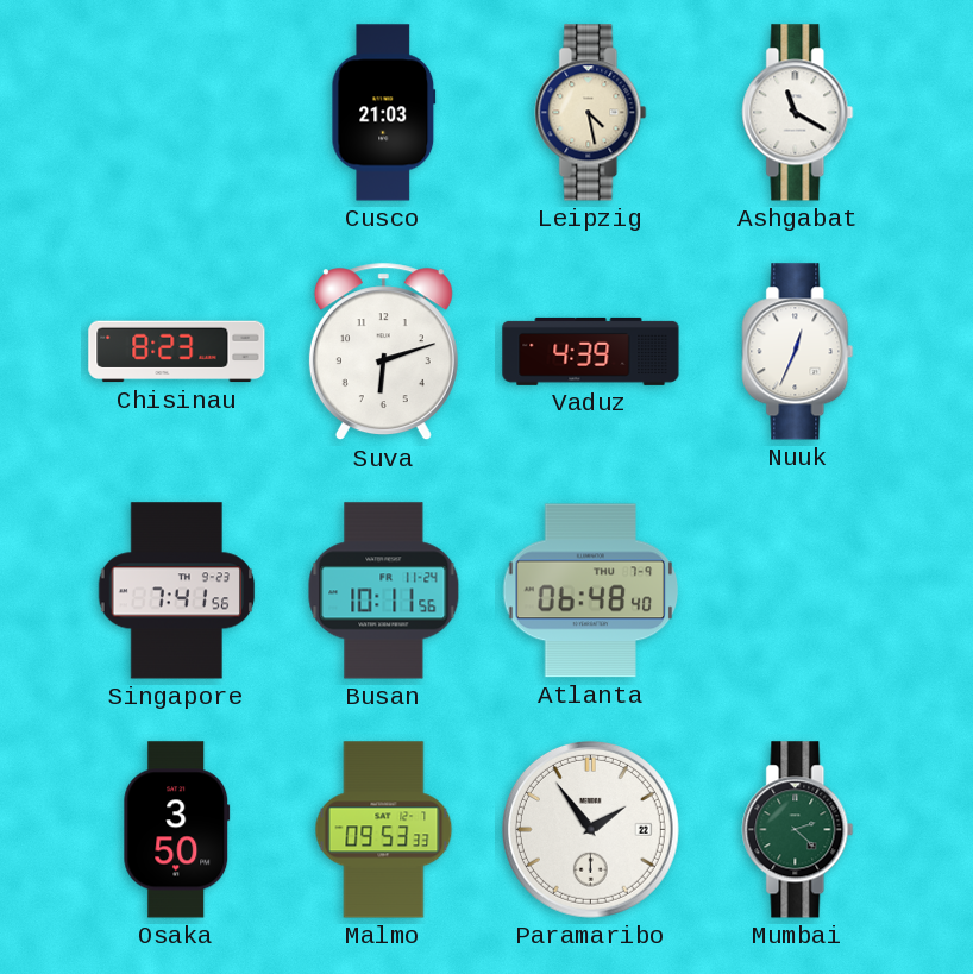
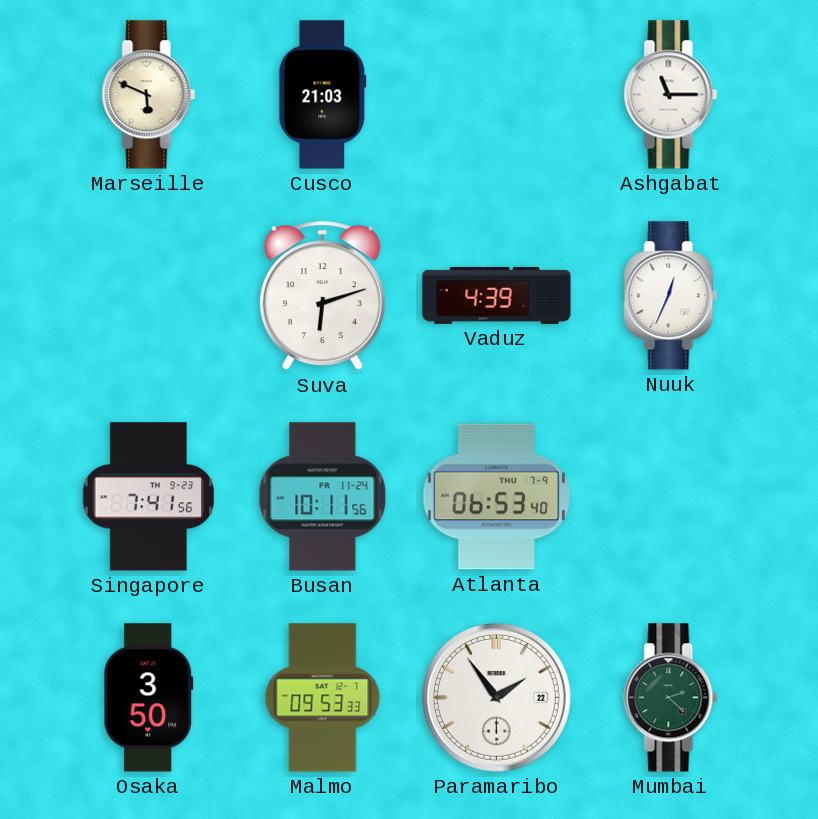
Marseille: none -> 5:49 (149, 95)
Leipzig: 4:28 -> none (591, 113)
Ashgabat: 11:20 -> 11:15 (671, 95)
Chisinau: 8:23 -> none (177, 352)
Atlanta: 06:48 -> 06:53 (497, 497)
